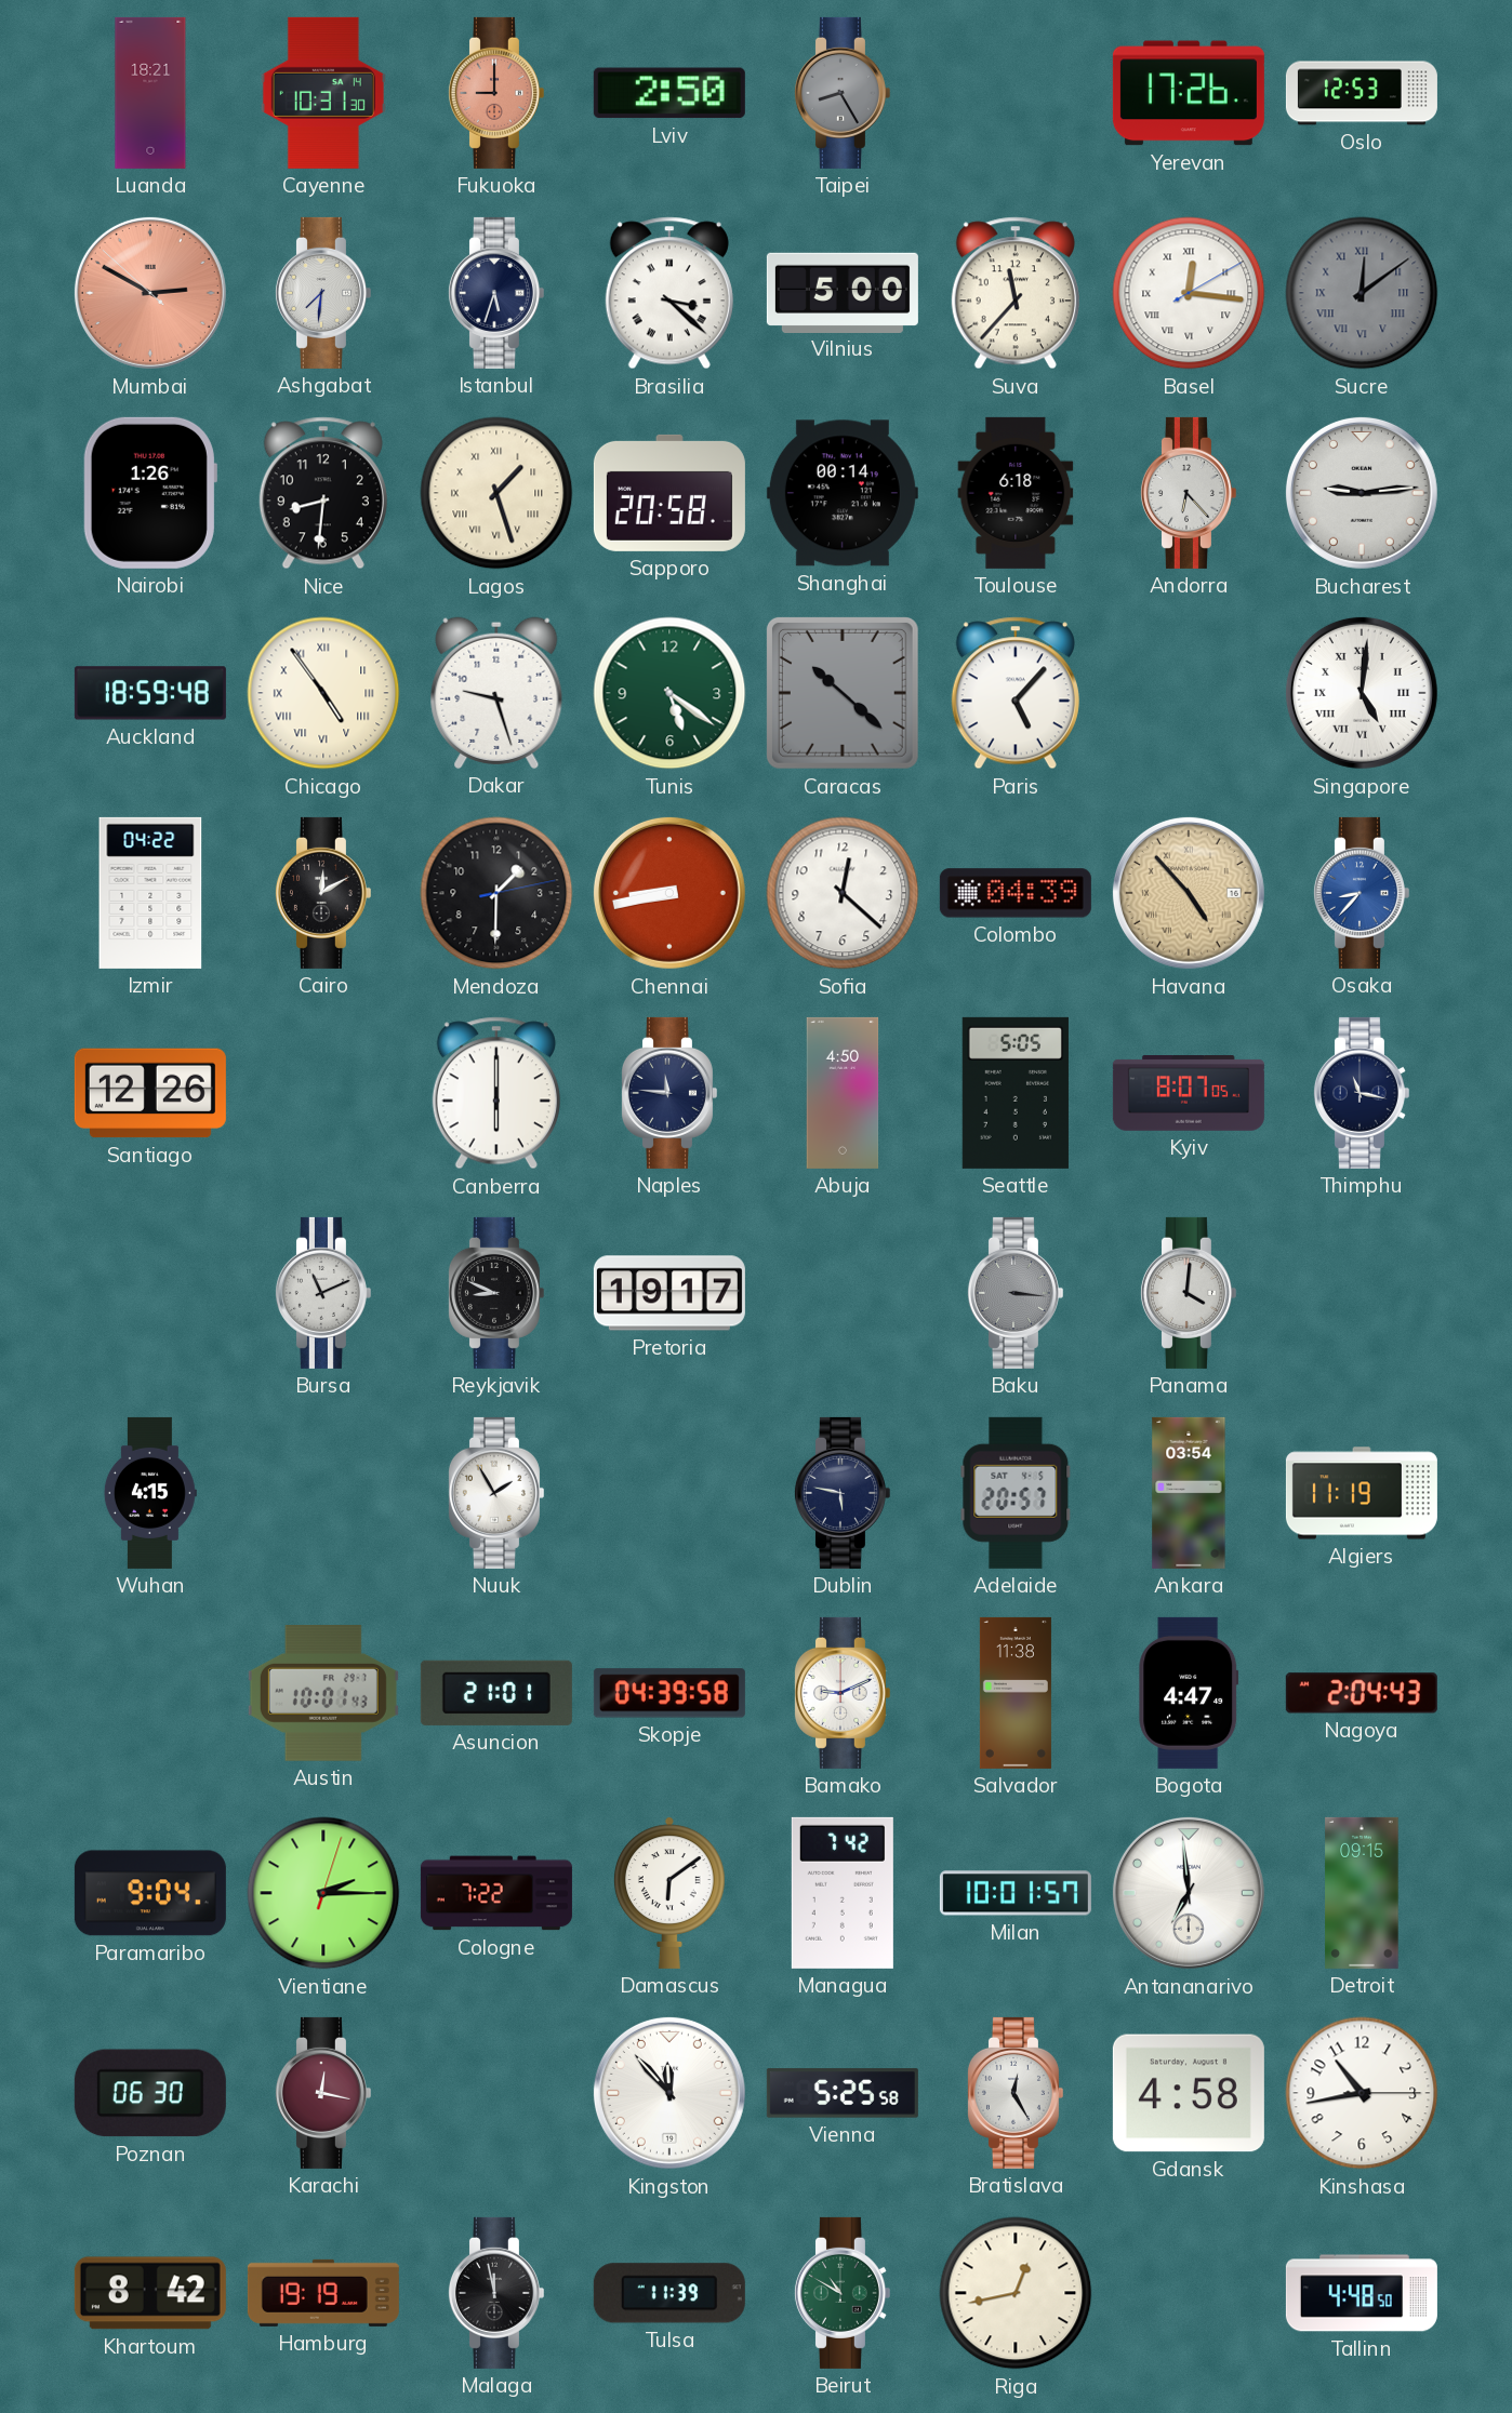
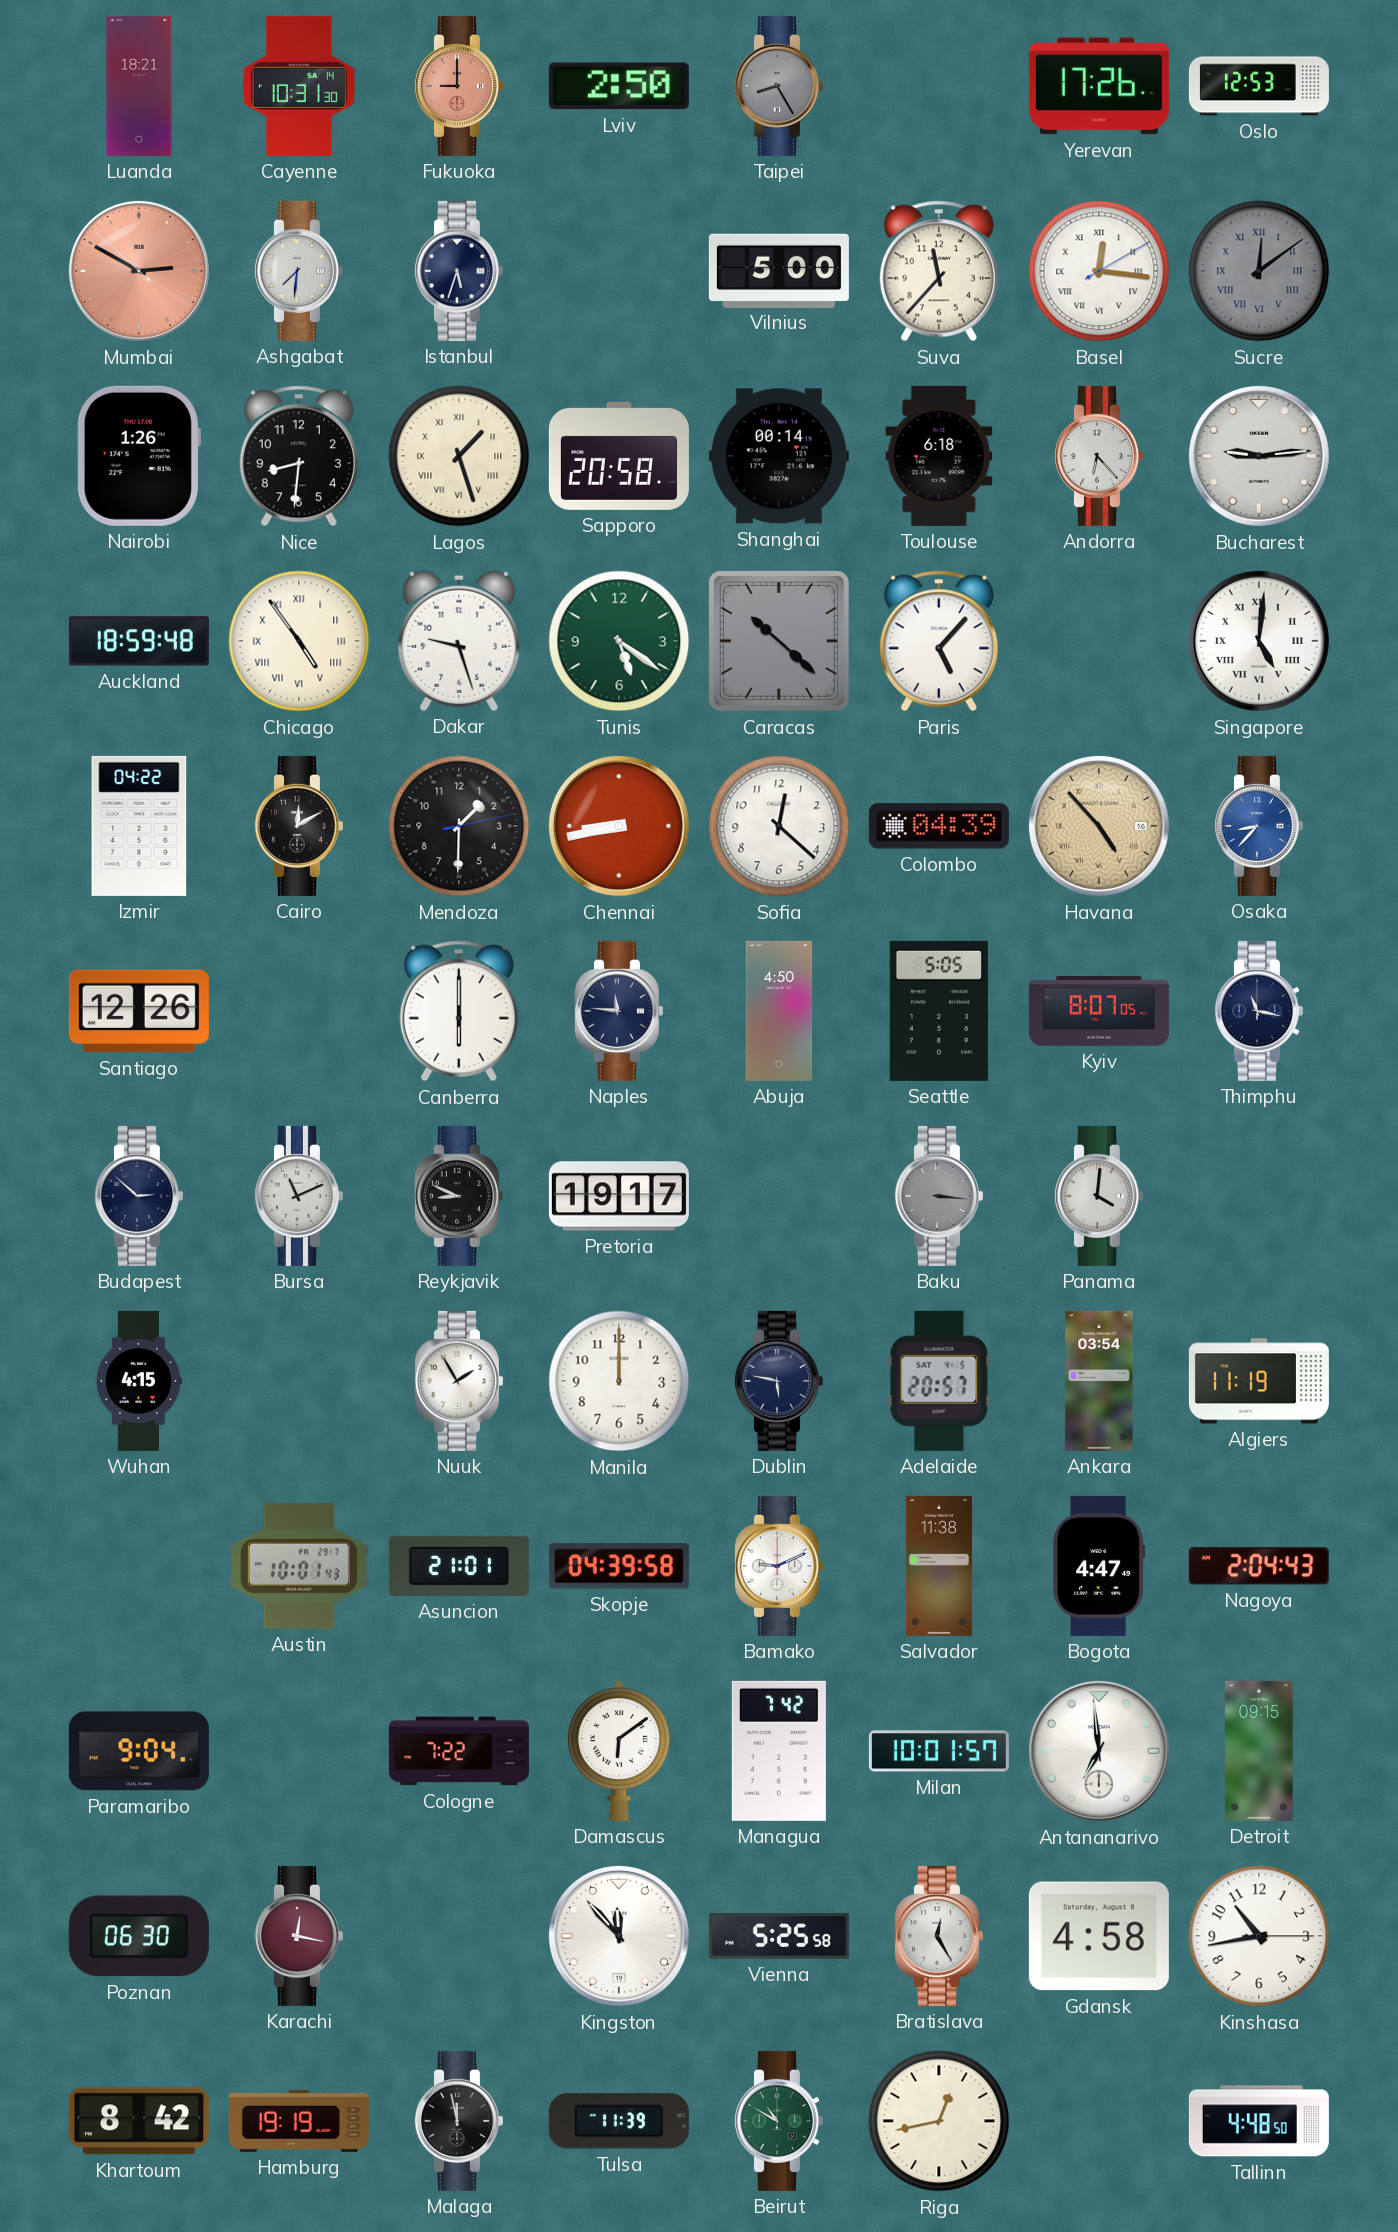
Brasilia: 3:22 -> none (669, 293)
Budapest: none -> 2:52 (138, 1196)
Manila: none -> 12:00 (619, 1381)
Vientiane: 2:15 -> none (323, 1893)
